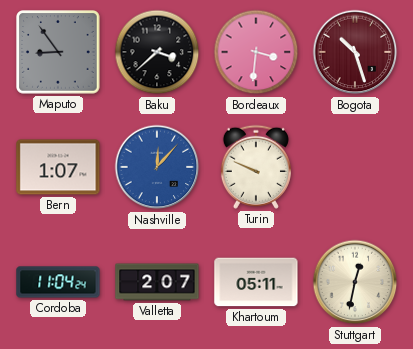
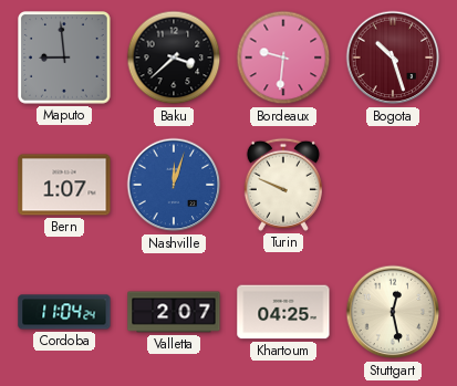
Maputo: 8:54 -> 8:59 (65, 59)
Bordeaux: 3:31 -> 9:31 (283, 58)
Nashville: 12:07 -> 12:03 (174, 185)
Khartoum: 05:11 -> 04:25 (283, 312)
Stuttgart: 12:32 -> 12:28 (393, 312)
